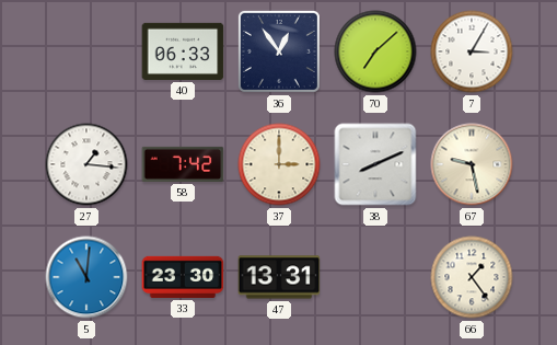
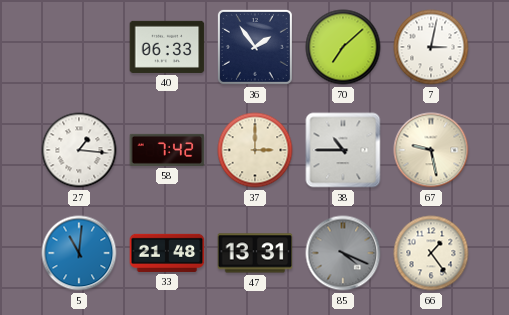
36: 12:54 -> 1:54 (255, 47)
7: 3:05 -> 3:02 (431, 47)
38: 8:11 -> 10:45 (343, 150)
33: 23:30 -> 21:48 (167, 253)
85: none -> 4:19 (343, 253)
